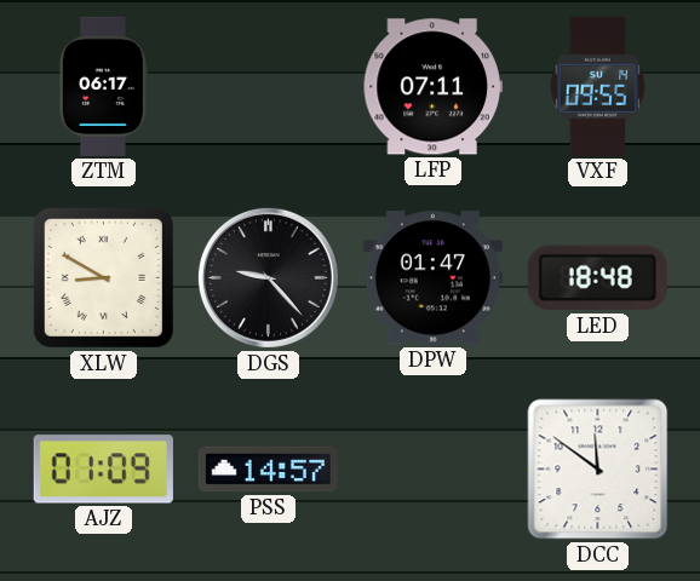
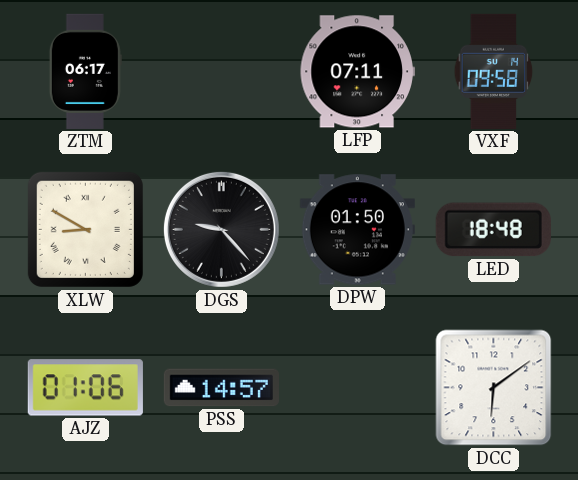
VXF: 09:55 -> 09:58 (494, 71)
DPW: 01:47 -> 01:50 (357, 230)
AJZ: 01:09 -> 01:06 (85, 388)
DCC: 11:51 -> 6:09 (494, 388)
